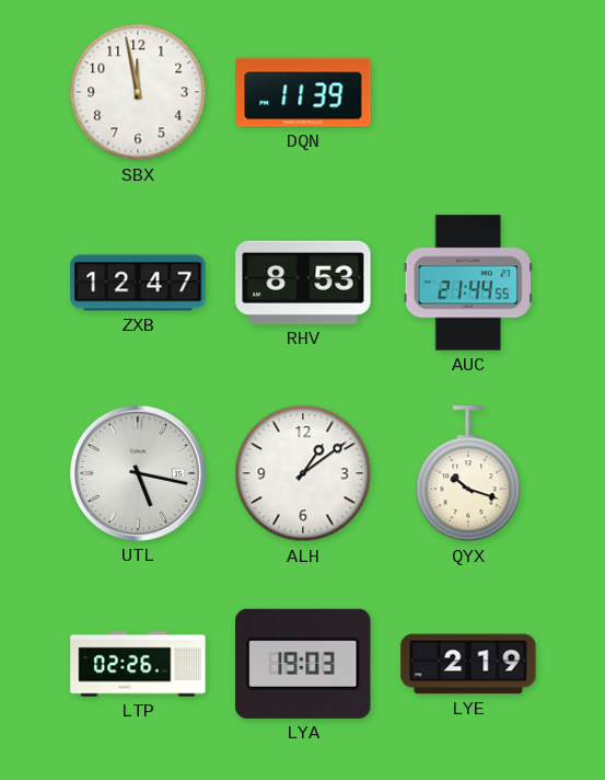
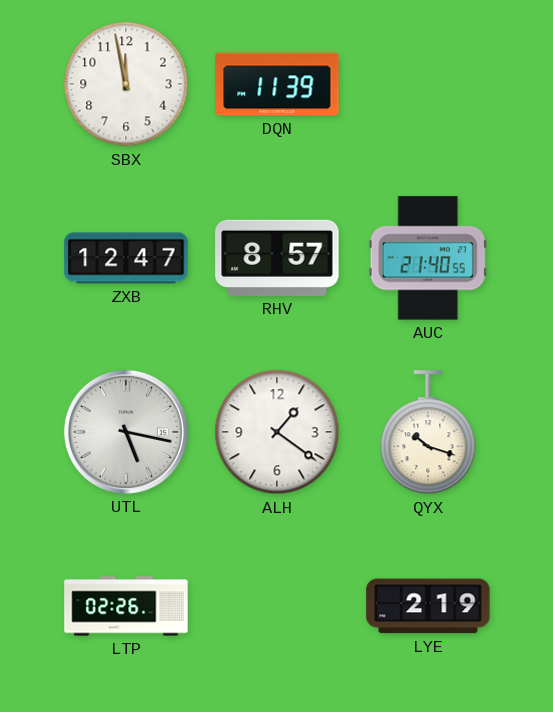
RHV: 8:53 -> 8:57 (277, 258)
AUC: 21:44 -> 21:40 (428, 258)
ALH: 1:09 -> 1:21 (277, 432)
LYA: 19:03 -> none (303, 664)
